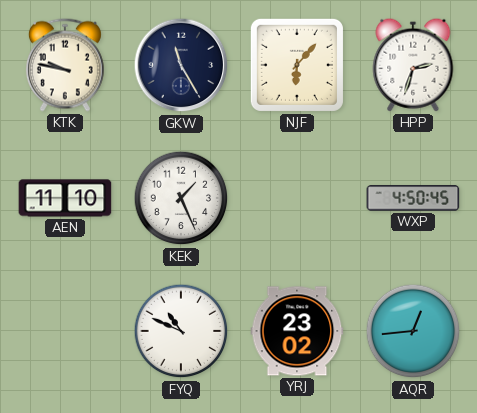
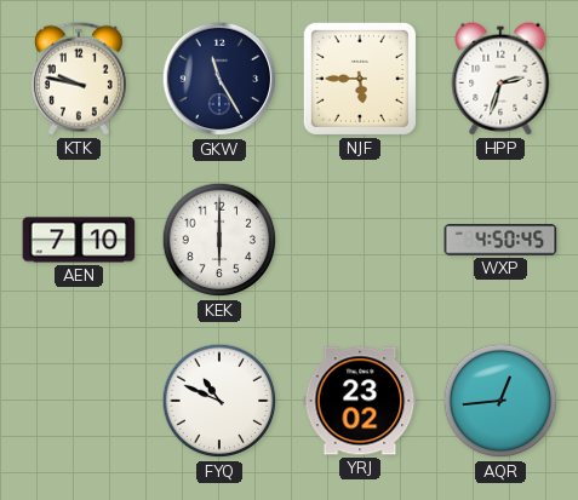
NJF: 6:07 -> 5:45 (360, 79)
AEN: 11:10 -> 7:10 (79, 240)
KEK: 1:26 -> 6:00 (219, 240)
